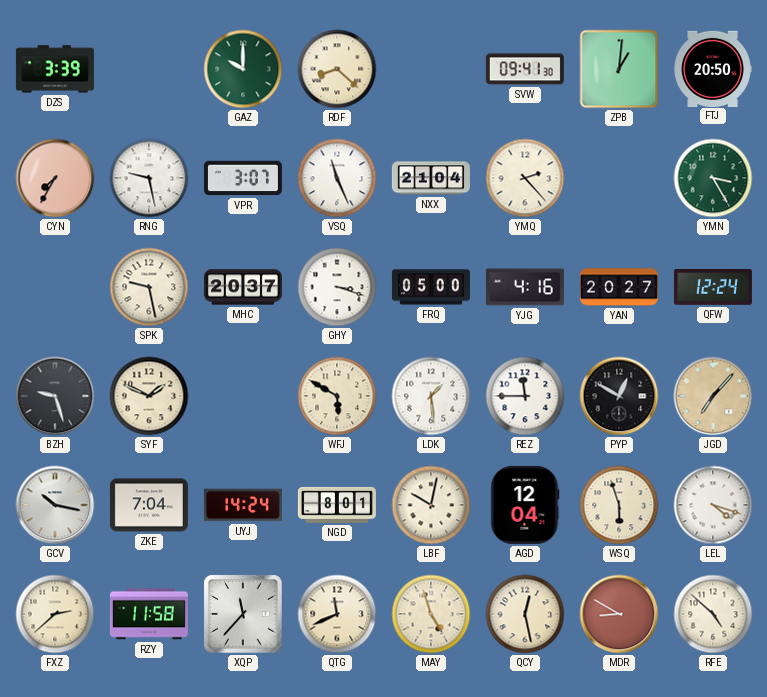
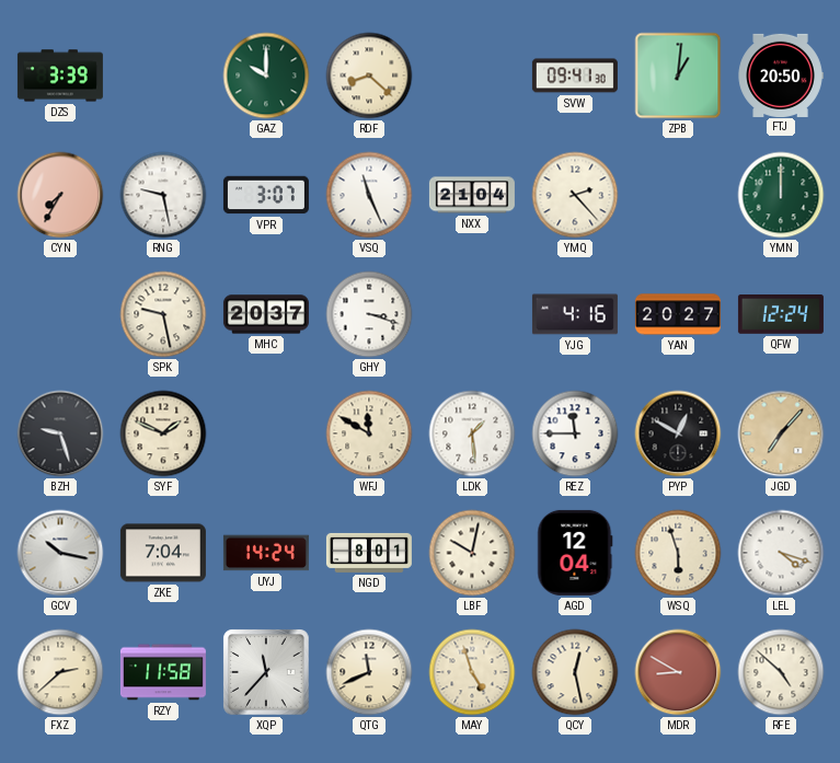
YMN: 3:25 -> 12:00 (781, 195)
FRQ: 05:00 -> none (431, 287)
WFJ: 5:50 -> 11:50 (369, 433)
